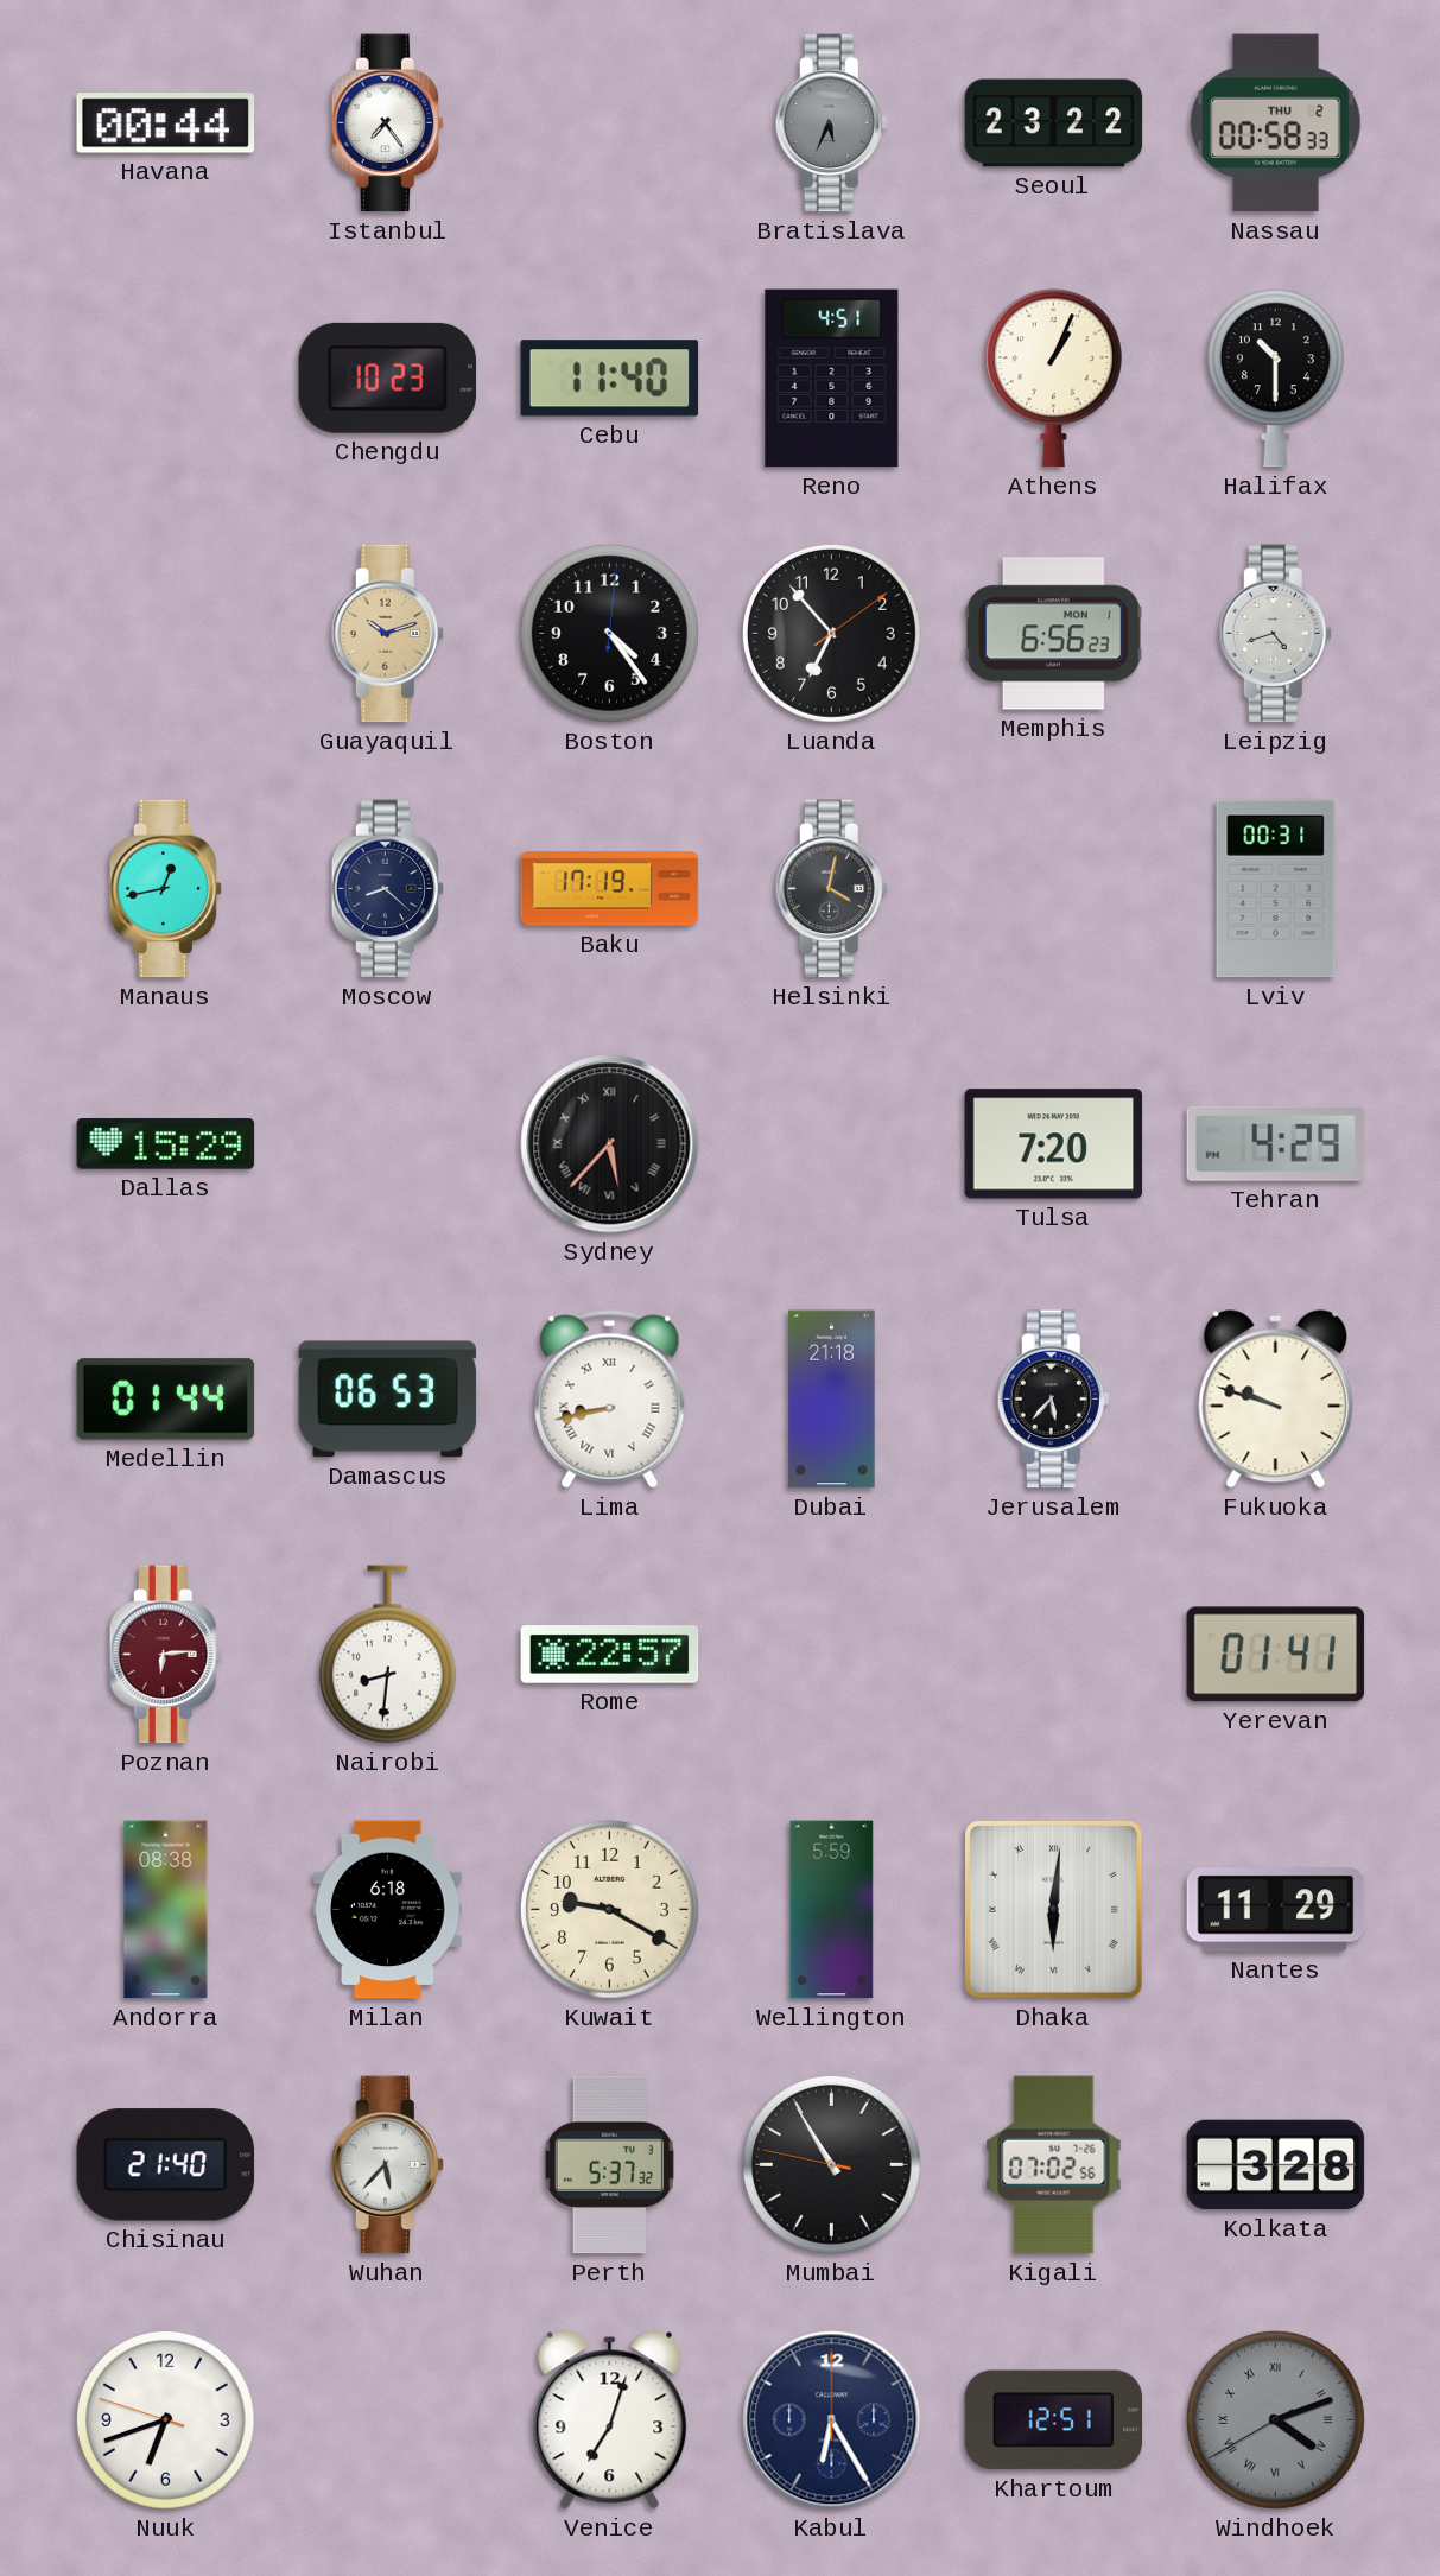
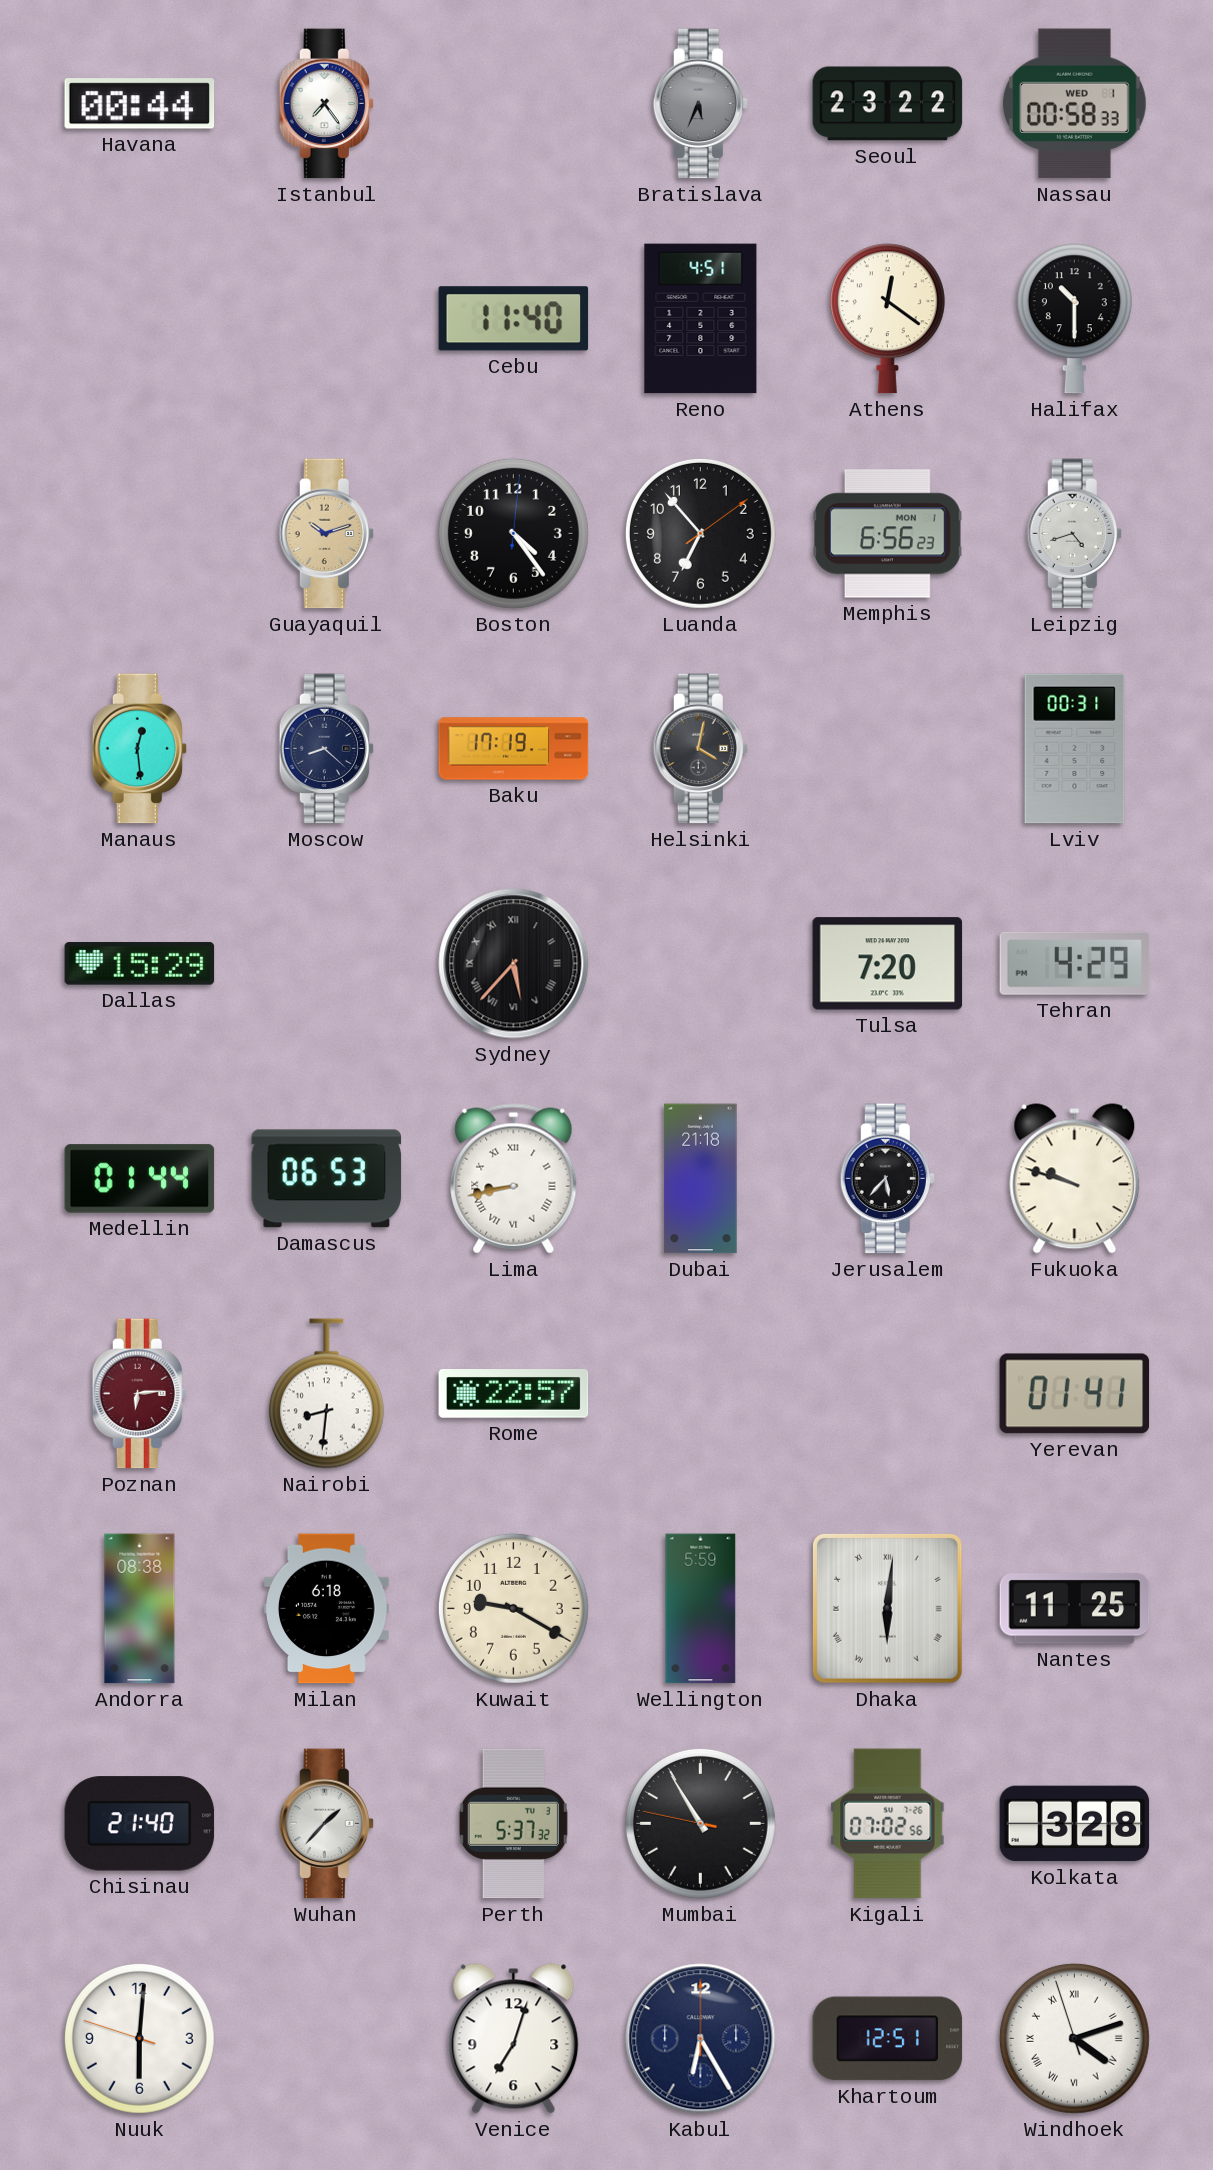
Nassau date: THU 2 -> WED 1 (1074, 104)
Chengdu: 10:23 -> none (388, 377)
Athens: 1:04 -> 12:21 (887, 319)
Manaus: 12:43 -> 12:29 (139, 749)
Nantes: 11:29 -> 11:25 (1075, 1609)
Wuhan: 5:37 -> 1:37 (326, 1824)
Nuuk: 6:41 -> 6:00 (139, 2038)
Windhoek: 4:11:40 -> 4:11:57 (1074, 2038)
Windhoek dial: grey -> white (1074, 2038)
